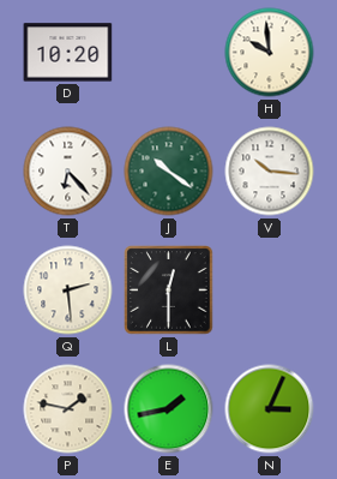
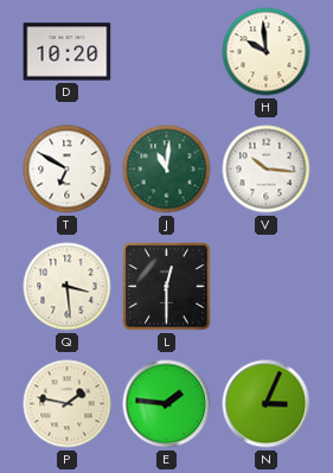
T: 6:23 -> 6:50 (68, 170)
J: 10:21 -> 11:01 (167, 170)
Q: 2:29 -> 3:29 (68, 287)
E: 1:43 -> 1:46 (167, 404)
